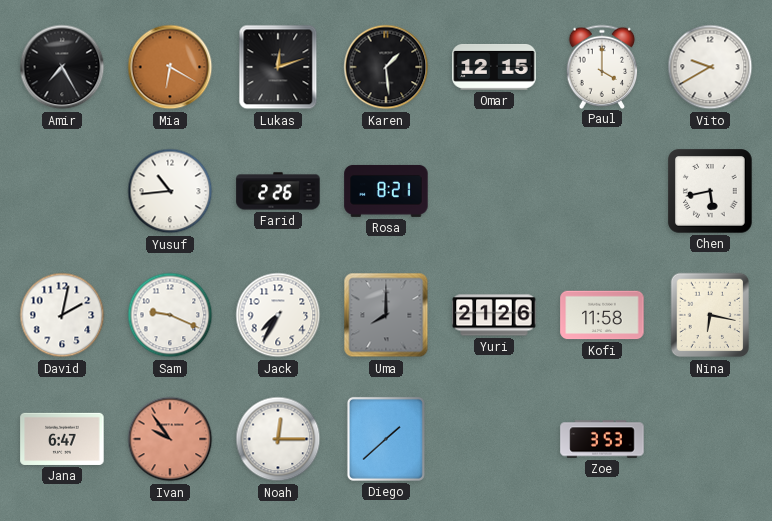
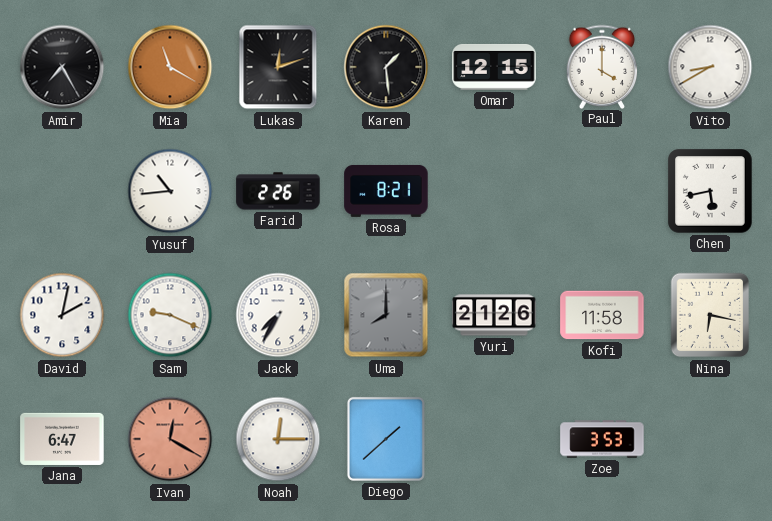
Mia: 6:20 -> 11:20 (170, 67)
Vito: 9:40 -> 8:40 (710, 67)
Ivan: 9:54 -> 12:20 (170, 439)
